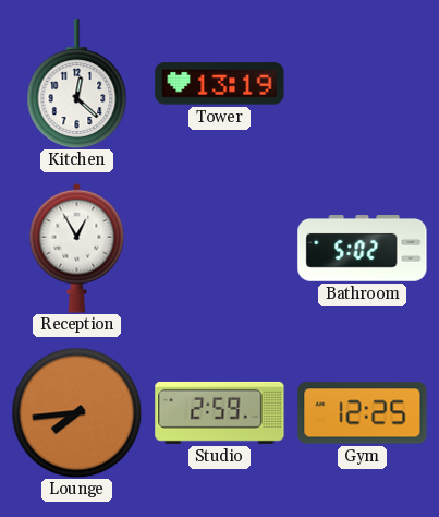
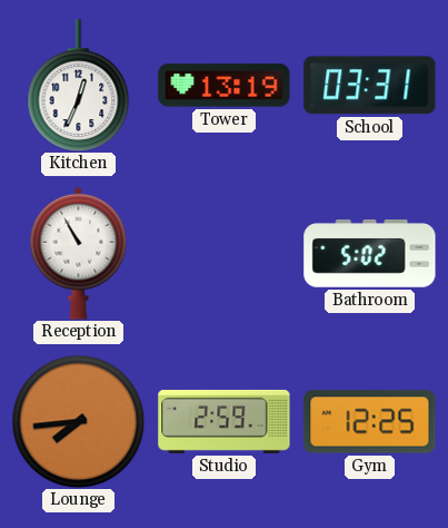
Kitchen: 12:22 -> 12:34 (79, 86)
School: none -> 03:31 (370, 86)
Reception: 12:55 -> 10:55 (79, 253)
